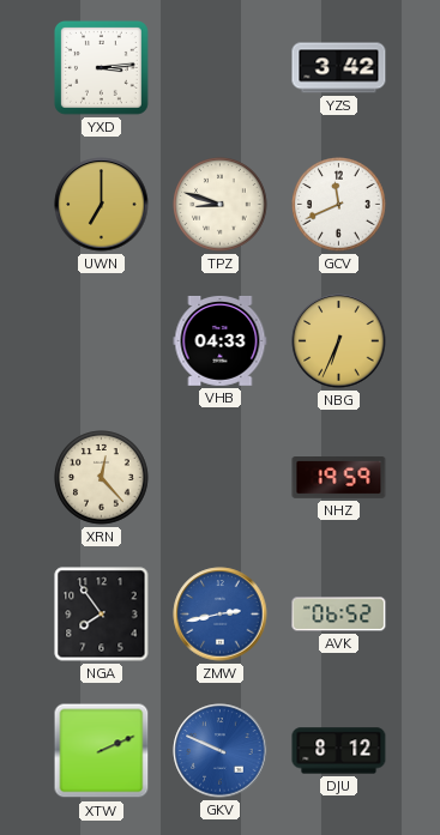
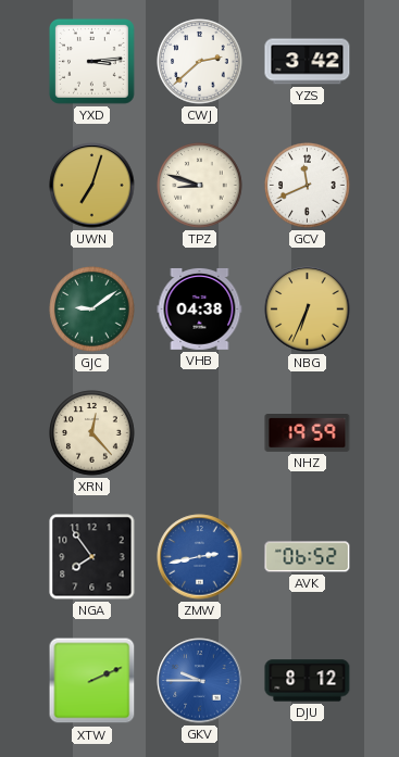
CWJ: none -> 2:38 (200, 62)
UWN: 7:00 -> 7:03 (92, 186)
GJC: none -> 9:09 (92, 310)
VHB: 04:33 -> 04:38 (200, 308)
GKV: 9:49 -> 9:45 (200, 681)
